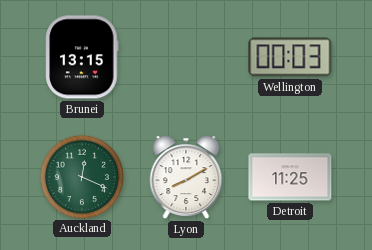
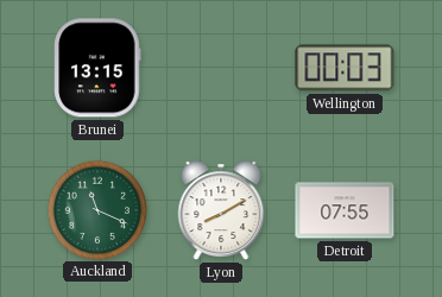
Auckland: 12:19 -> 11:19 (96, 209)
Detroit: 11:25 -> 07:55 (345, 210)
